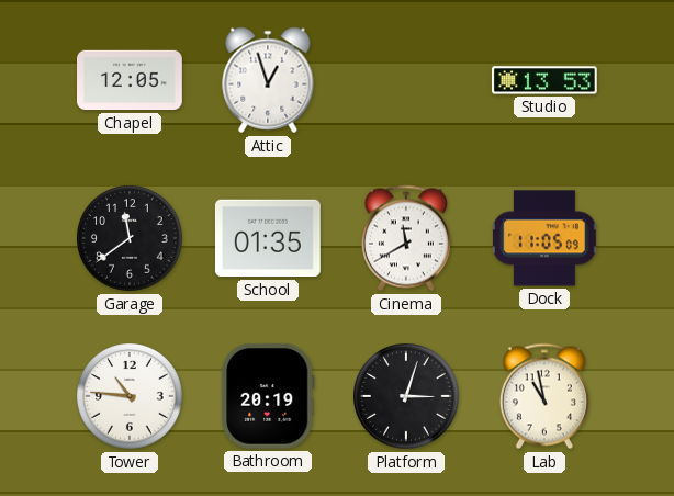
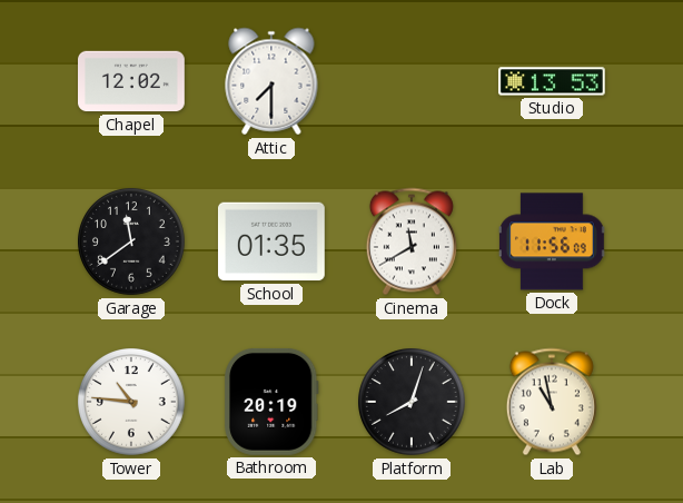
Chapel: 12:05 -> 12:02 (132, 81)
Attic: 12:57 -> 7:30 (271, 81)
Dock: 11:05 -> 11:56 (553, 241)
Platform: 3:03 -> 8:03 (413, 403)
